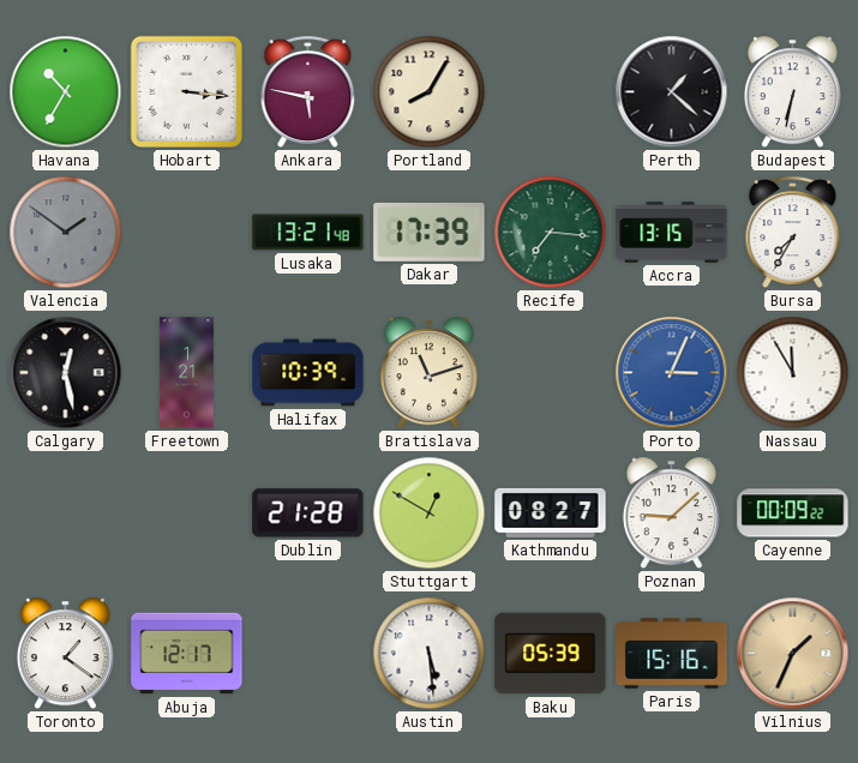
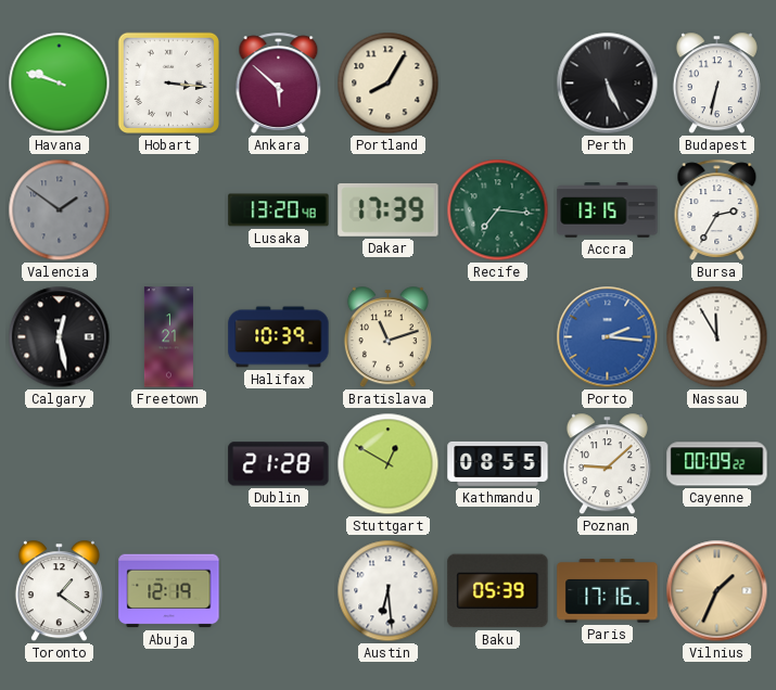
Havana: 10:35 -> 9:48 (60, 84)
Ankara: 5:47 -> 5:52 (279, 82)
Perth: 1:22 -> 5:26 (608, 84)
Lusaka: 13:21 -> 13:20 (279, 210)
Bursa: 7:35 -> 2:35 (717, 209)
Porto: 3:04 -> 2:16 (608, 337)
Kathmandu: 08:27 -> 08:55 (498, 463)
Abuja: 12:17 -> 12:19 (169, 591)
Austin: 5:29 -> 6:29 (389, 591)
Paris: 15:16 -> 17:16 (608, 591)
